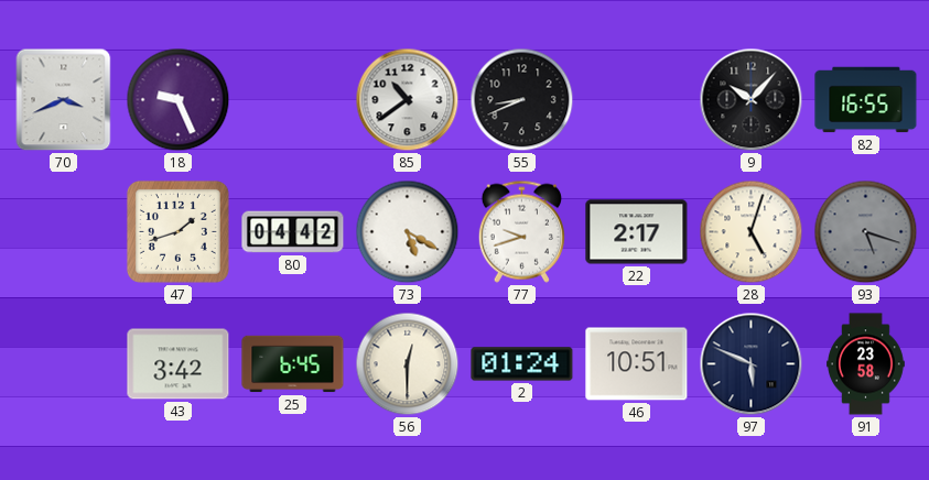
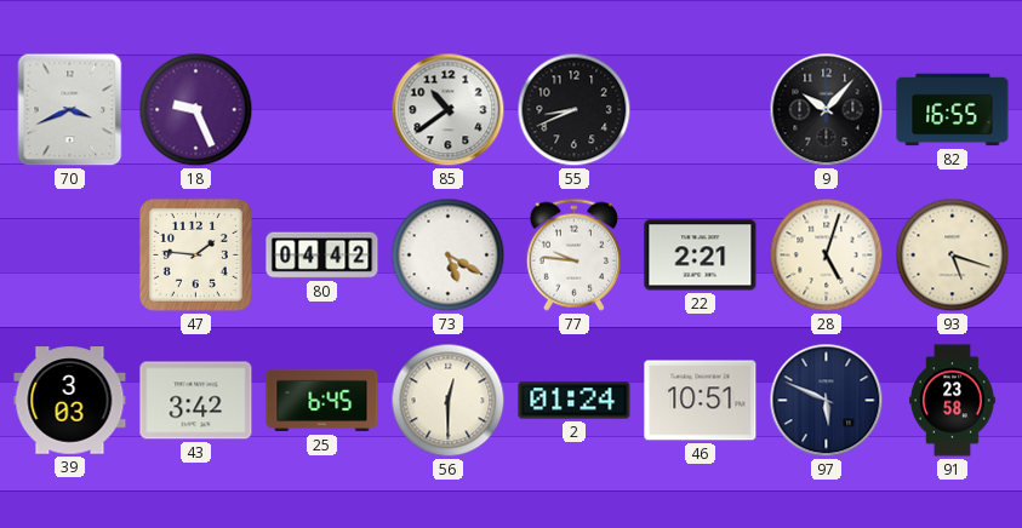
47: 1:42 -> 1:46 (195, 254)
77: 9:42 -> 9:46 (573, 254)
22: 2:17 -> 2:21 (701, 256)
93 dial: grey -> cream (953, 256)
39: none -> 3:03 (70, 401)
